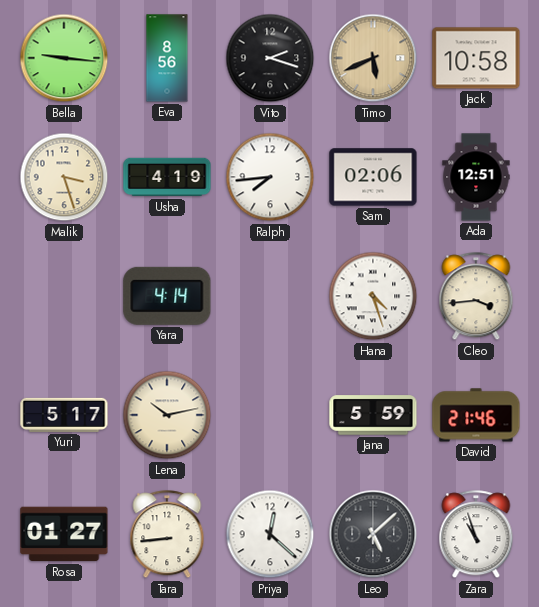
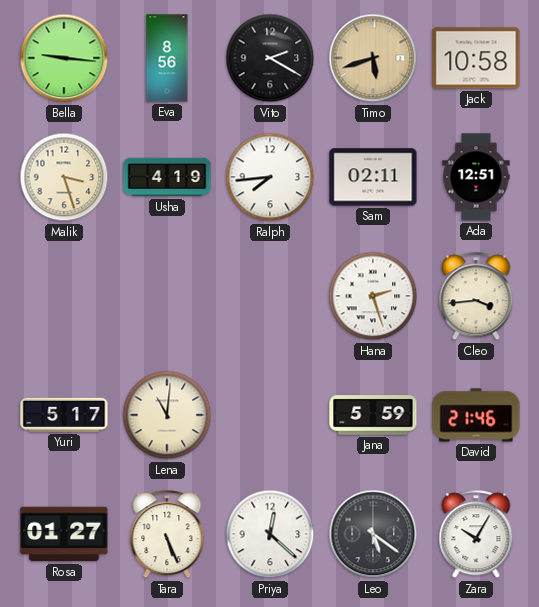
Vito: 2:18 -> 2:20 (270, 58)
Timo: 5:41 -> 5:42 (373, 58)
Sam: 02:06 -> 02:11 (373, 177)
Yara: 4:14 -> none (167, 296)
Hana: 4:27 -> 2:27 (373, 296)
Lena: 10:13 -> 11:01 (167, 415)
Tara: 8:44 -> 5:26 (167, 535)
Leo: 5:08 -> 5:21 (373, 534)
Zara: 10:57 -> 10:05 (476, 535)
